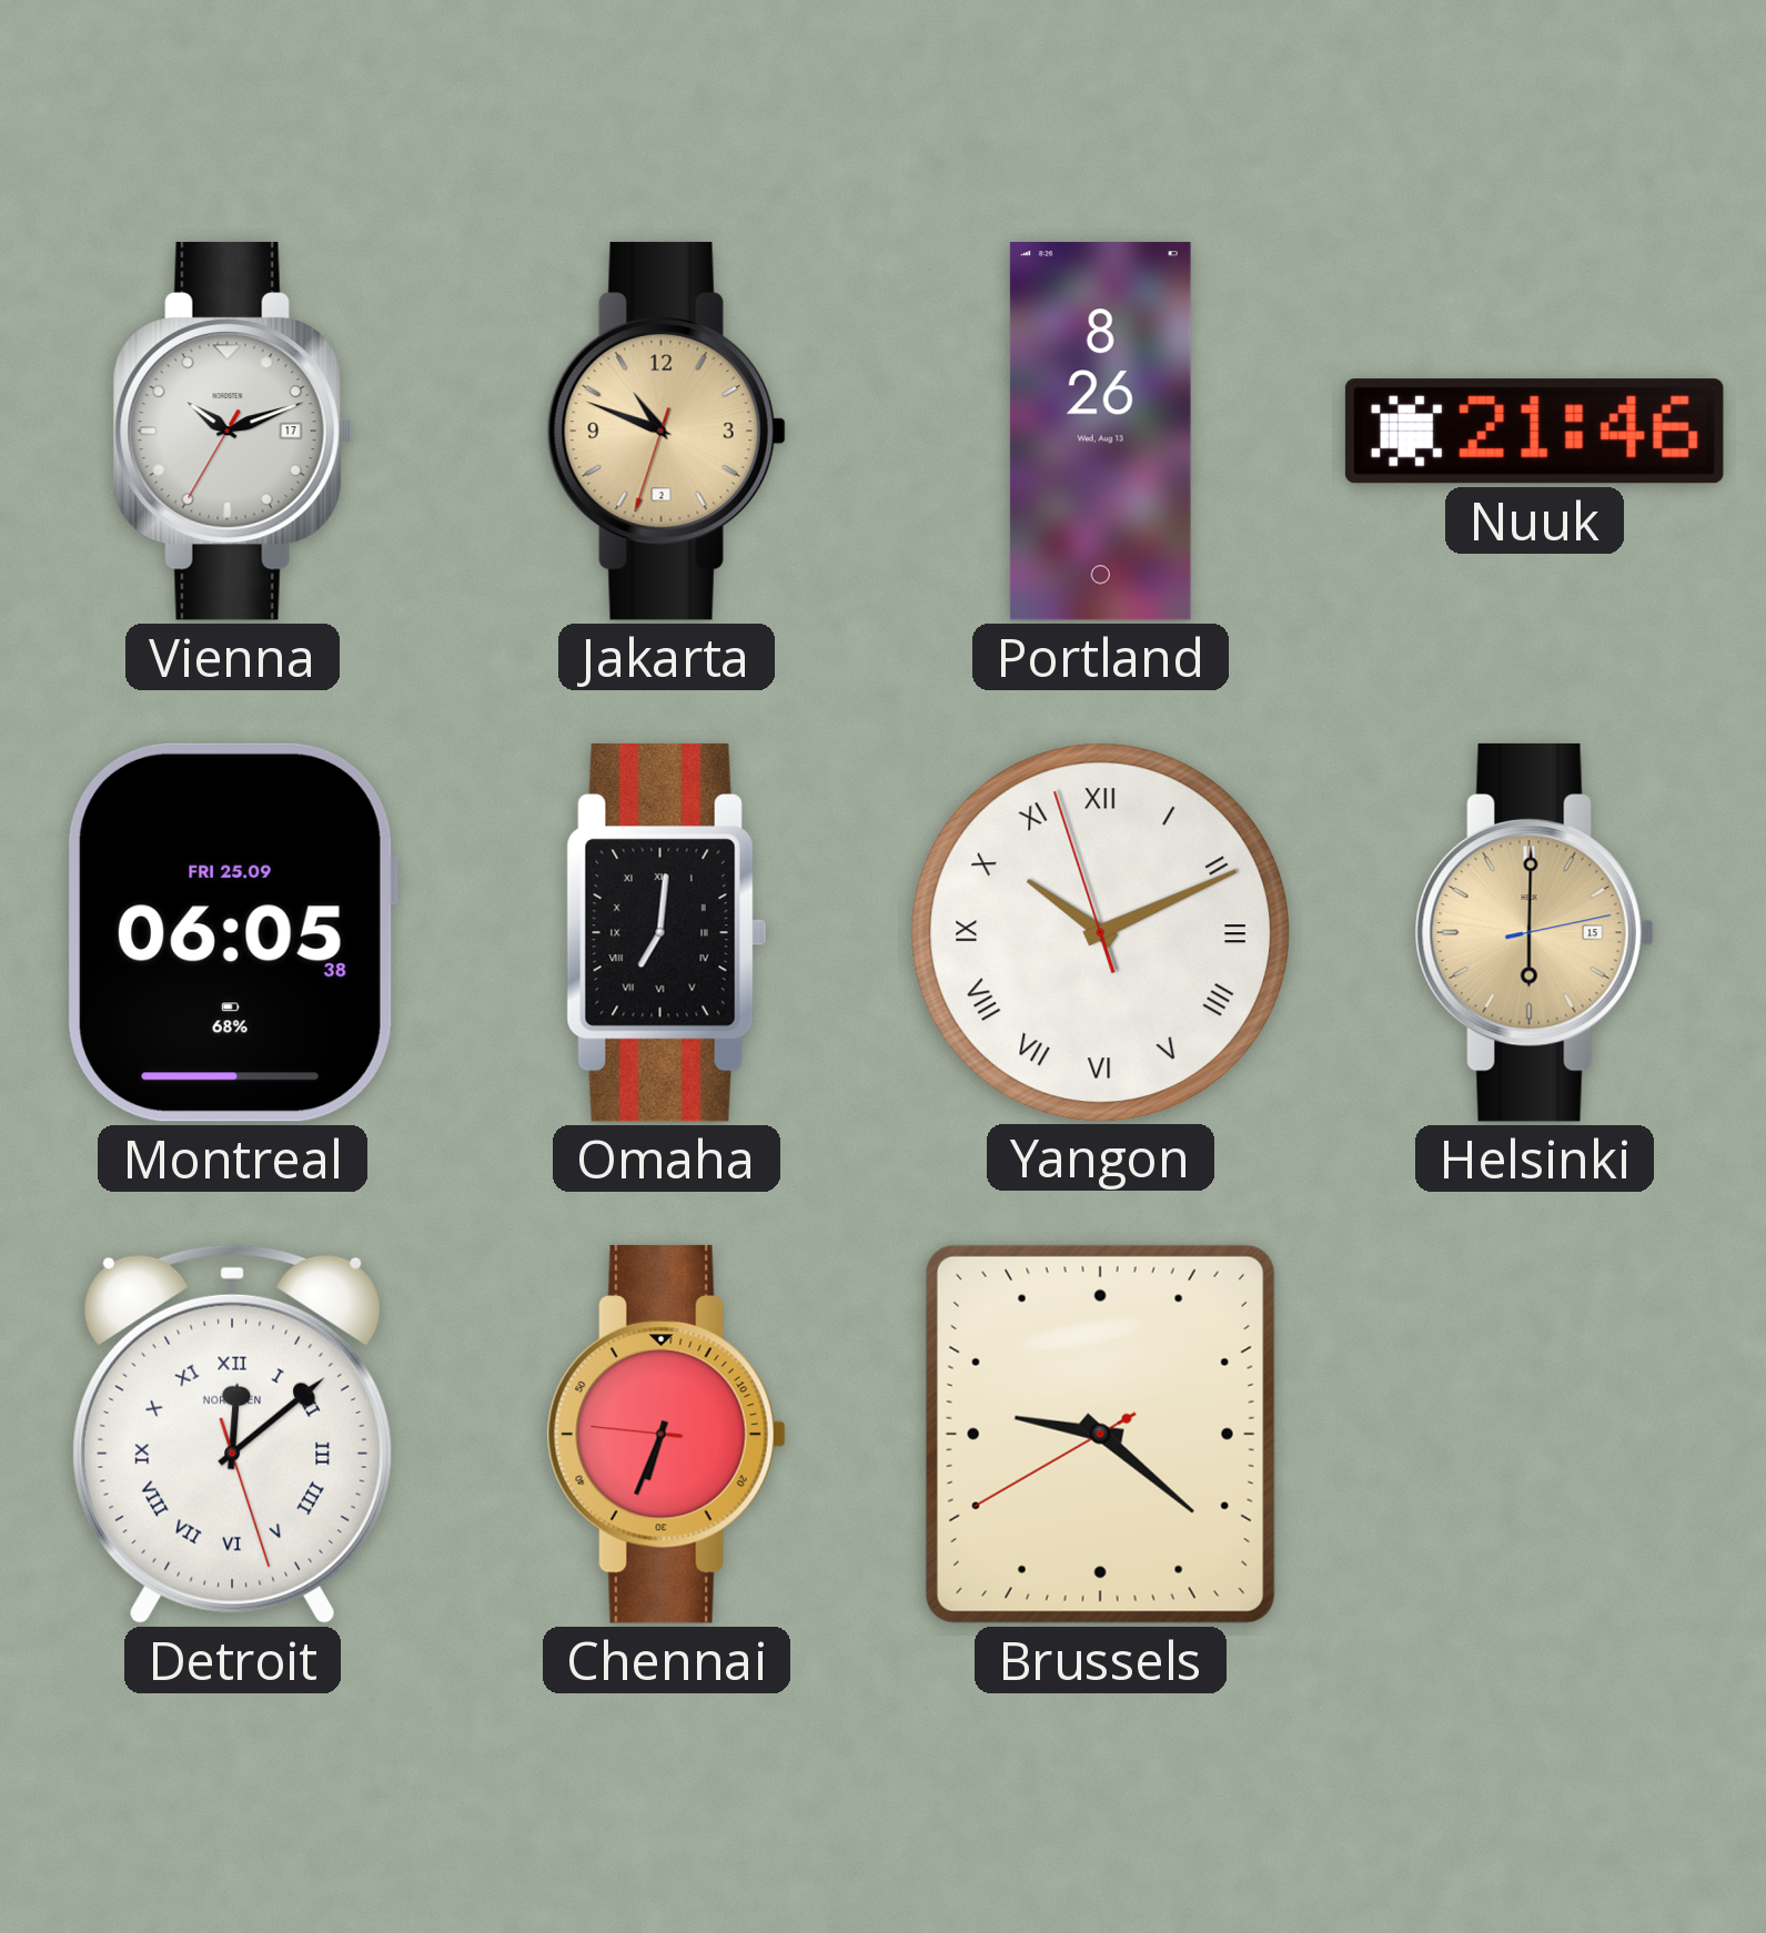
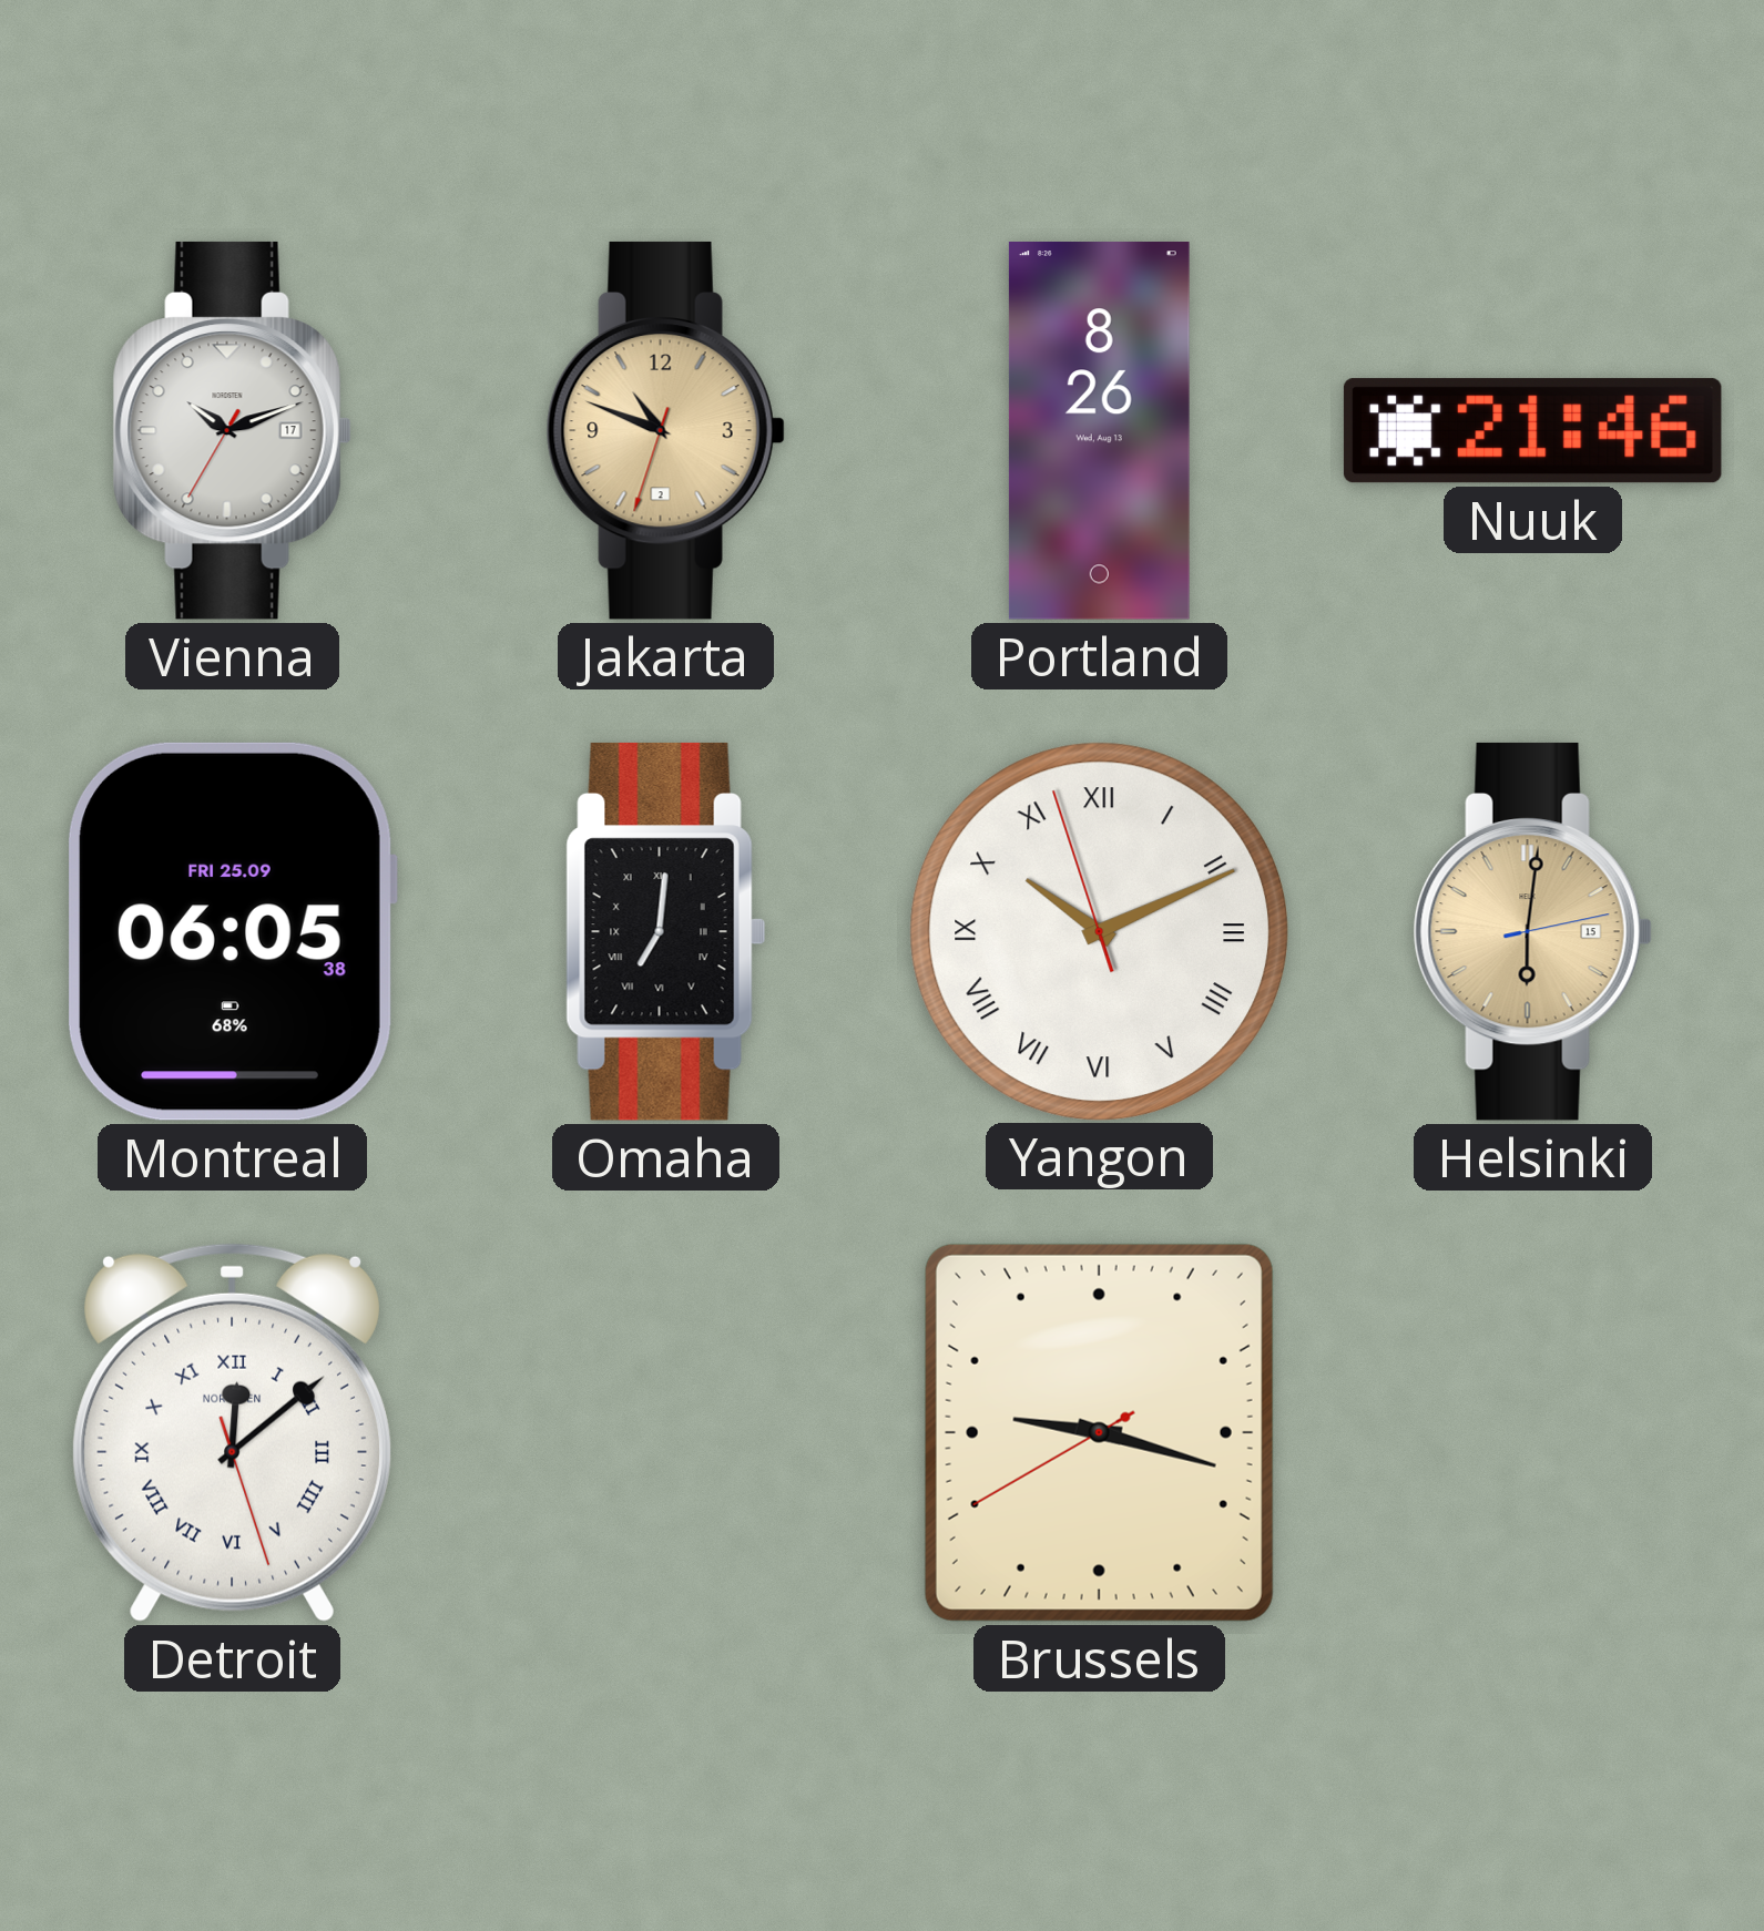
Helsinki: 6:00 -> 6:01 (1532, 931)
Chennai: 6:33 -> none (666, 1434)
Brussels: 9:21 -> 9:17 (1099, 1432)
